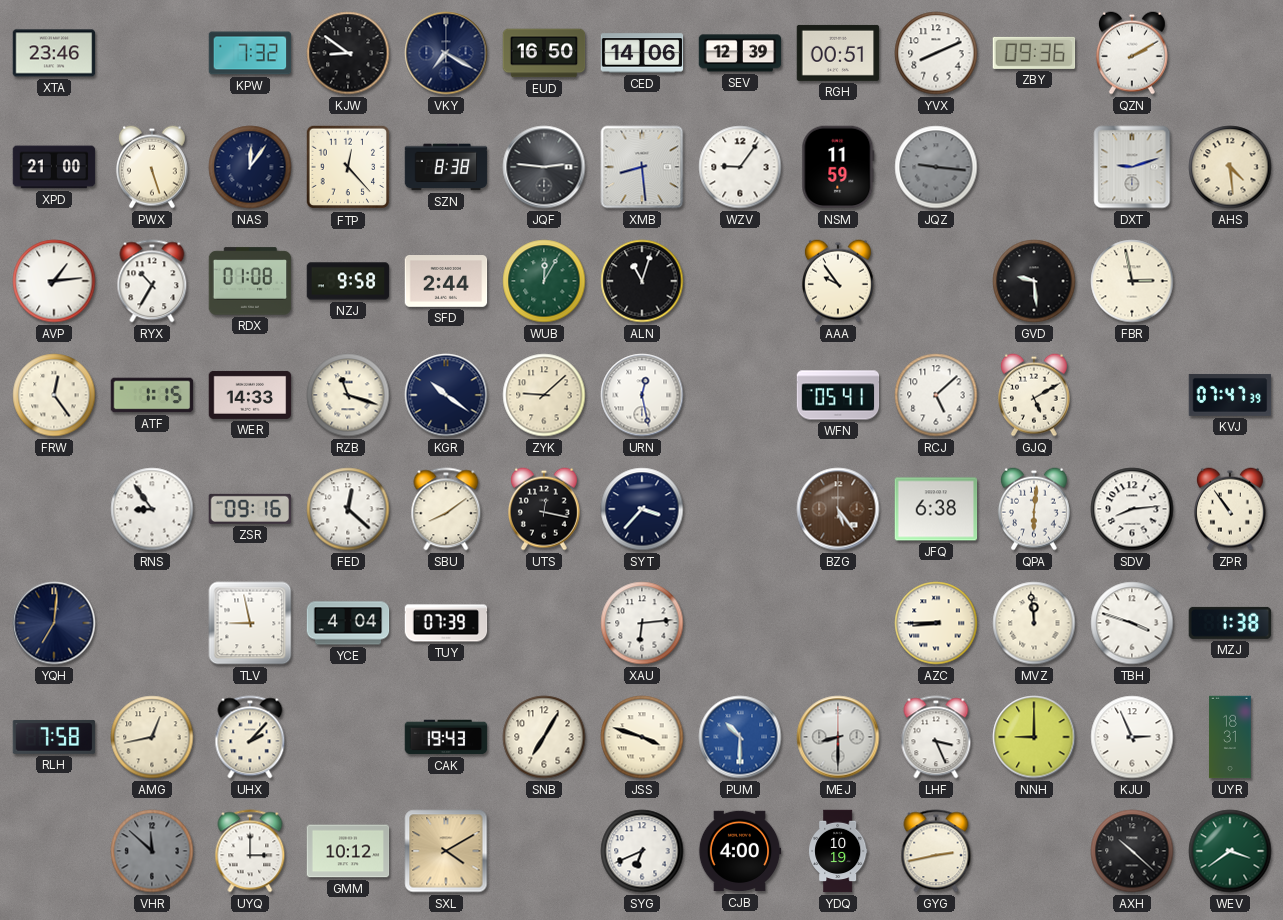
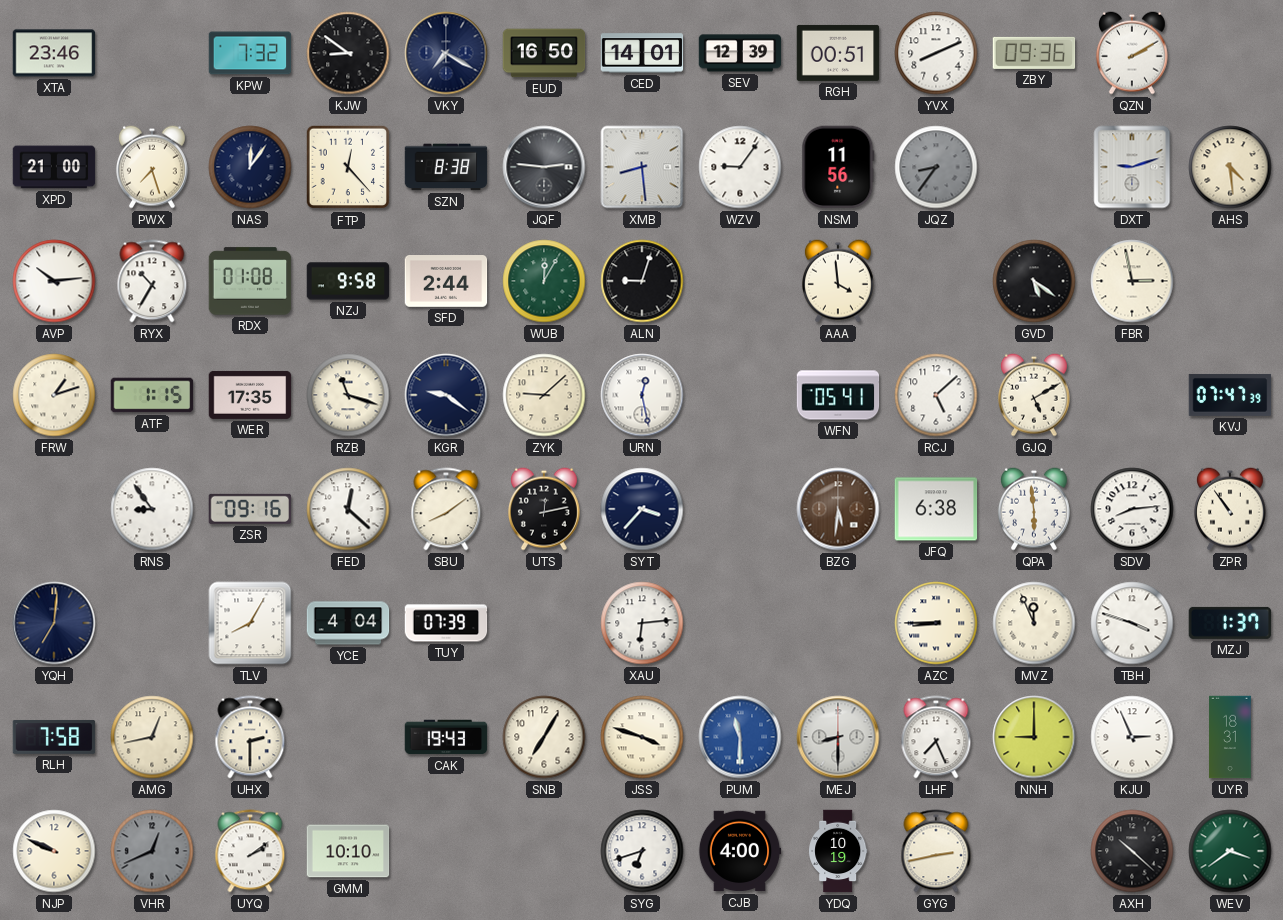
CED: 14:06 -> 14:01 (642, 53)
PWX: 5:27 -> 7:27 (152, 167)
NSM: 11:59 -> 11:56 (838, 167)
JQZ: 9:16 -> 8:36 (936, 167)
AVP: 1:14 -> 10:14 (54, 281)
ALN: 11:03 -> 9:03 (642, 281)
AAA: 9:54 -> 3:59 (838, 281)
GVD: 9:29 -> 5:21 (1034, 281)
FRW: 12:24 -> 1:12 (54, 395)
WER: 14:33 -> 17:35 (250, 395)
KGR: 10:21 -> 9:21 (446, 395)
UTS: 12:17 -> 12:13 (544, 509)
BZG: 5:24 -> 5:31 (838, 509)
QPA: 6:01 -> 5:59 (1034, 509)
TLV: 8:58 -> 8:05 (250, 623)
MVZ: 11:59 -> 11:56 (1034, 623)
MZJ: 1:38 -> 1:37 (1230, 623)
UHX: 2:07 -> 2:30 (250, 737)
PUM: 10:30 -> 11:30 (740, 737)
LHF: 3:26 -> 7:26 (936, 737)
NJP: none -> 9:49 (54, 851)
VHR: 11:52 -> 12:41 (152, 851)
UYQ: 3:00 -> 2:09 (250, 851)
GMM: 10:12 -> 10:10 (348, 851)
SXL: 4:10 -> none (446, 851)
SYG: 6:41 -> 6:42 (642, 851)
